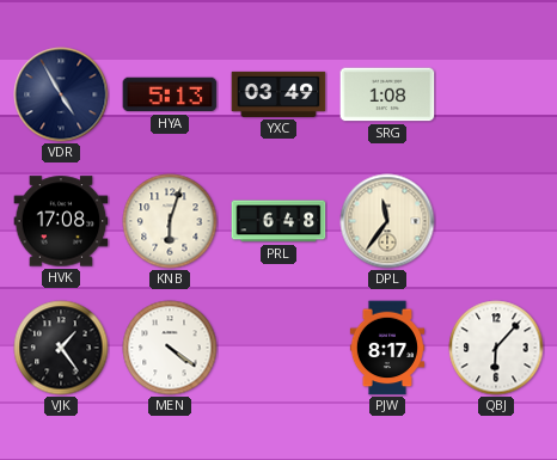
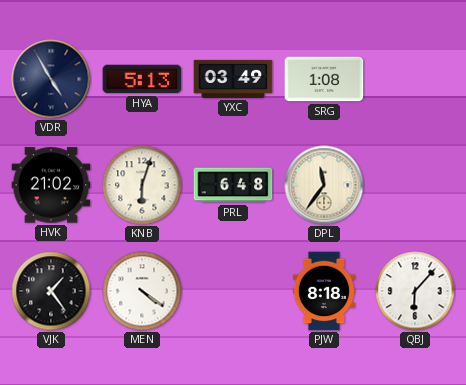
HVK: 17:08 -> 21:02 (51, 185)
PJW: 8:17 -> 8:18 (323, 291)
